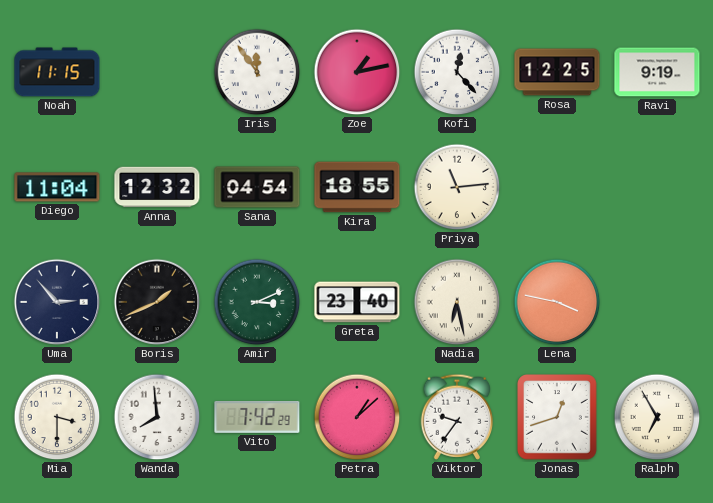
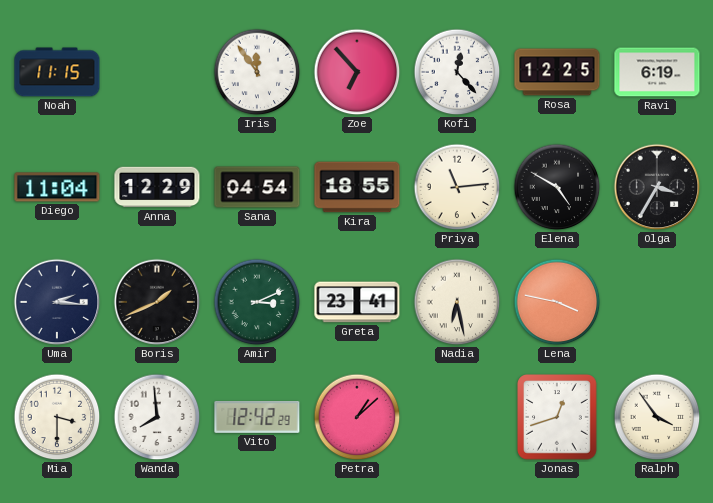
Zoe: 1:13 -> 6:53 (357, 72)
Ravi: 9:19 -> 6:19 (657, 72)
Anna: 12:32 -> 12:29 (157, 187)
Elena: none -> 4:50 (557, 187)
Olga: none -> 3:35 (657, 187)
Uma: 2:53 -> 2:16 (57, 302)
Greta: 23:40 -> 23:41 (357, 302)
Vito: 7:42 -> 12:42 (257, 417)
Viktor: 9:36 -> none (457, 417)
Ralph: 6:55 -> 3:54 (657, 417)
